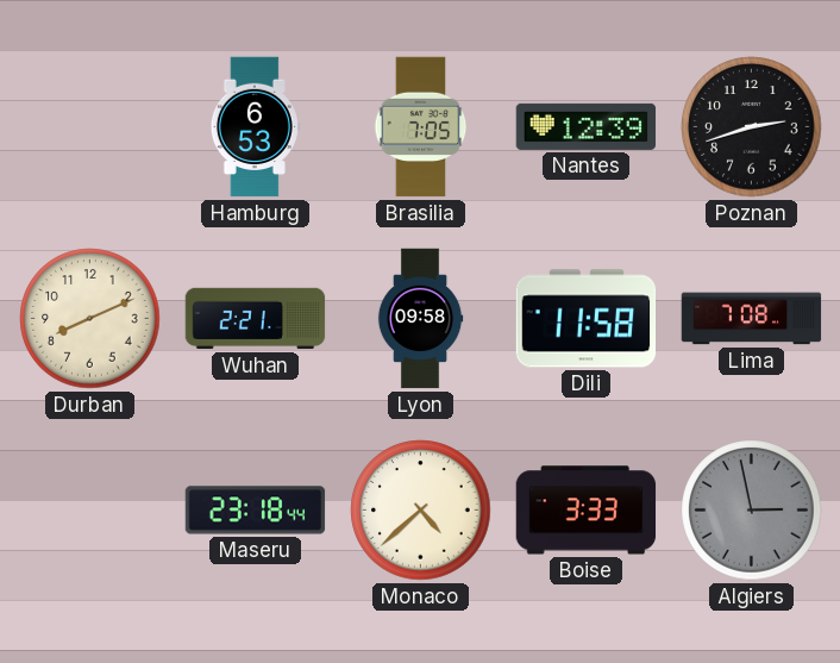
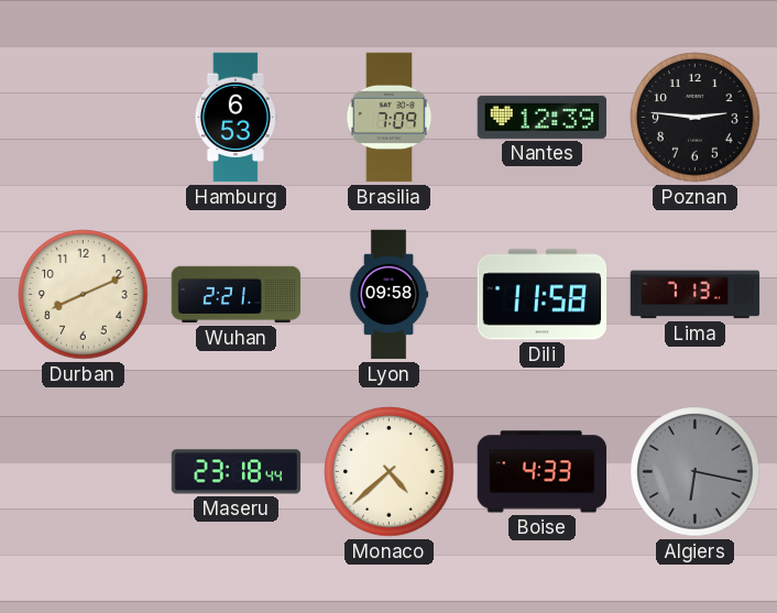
Brasilia: 7:05 -> 7:09 (390, 118)
Poznan: 2:42 -> 2:46 (696, 118)
Lima: 7:08 -> 7:13 (696, 295)
Boise: 3:33 -> 4:33 (543, 472)
Algiers: 2:58 -> 6:17 (696, 472)
